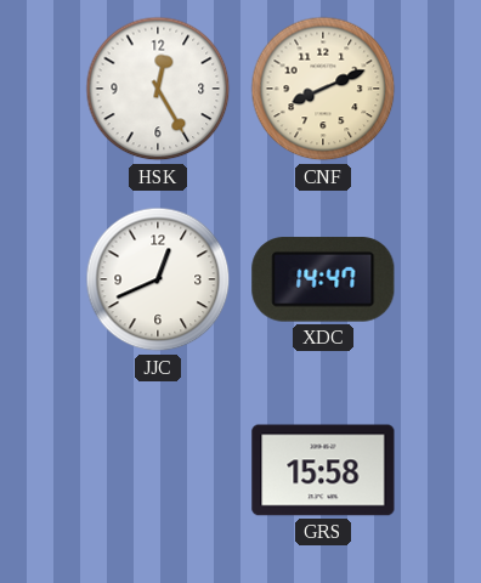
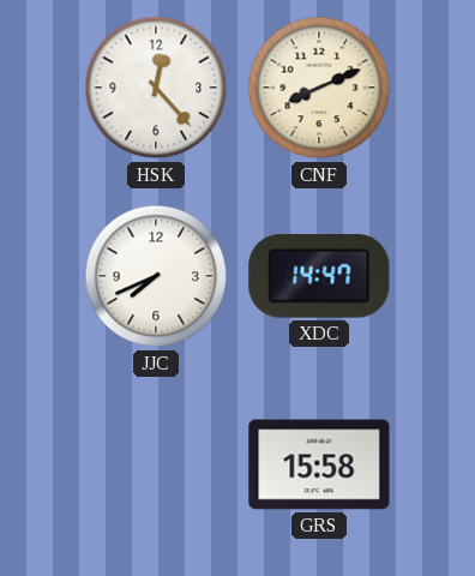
HSK: 12:25 -> 12:23 (156, 88)
JJC: 12:41 -> 7:41 (156, 276)
